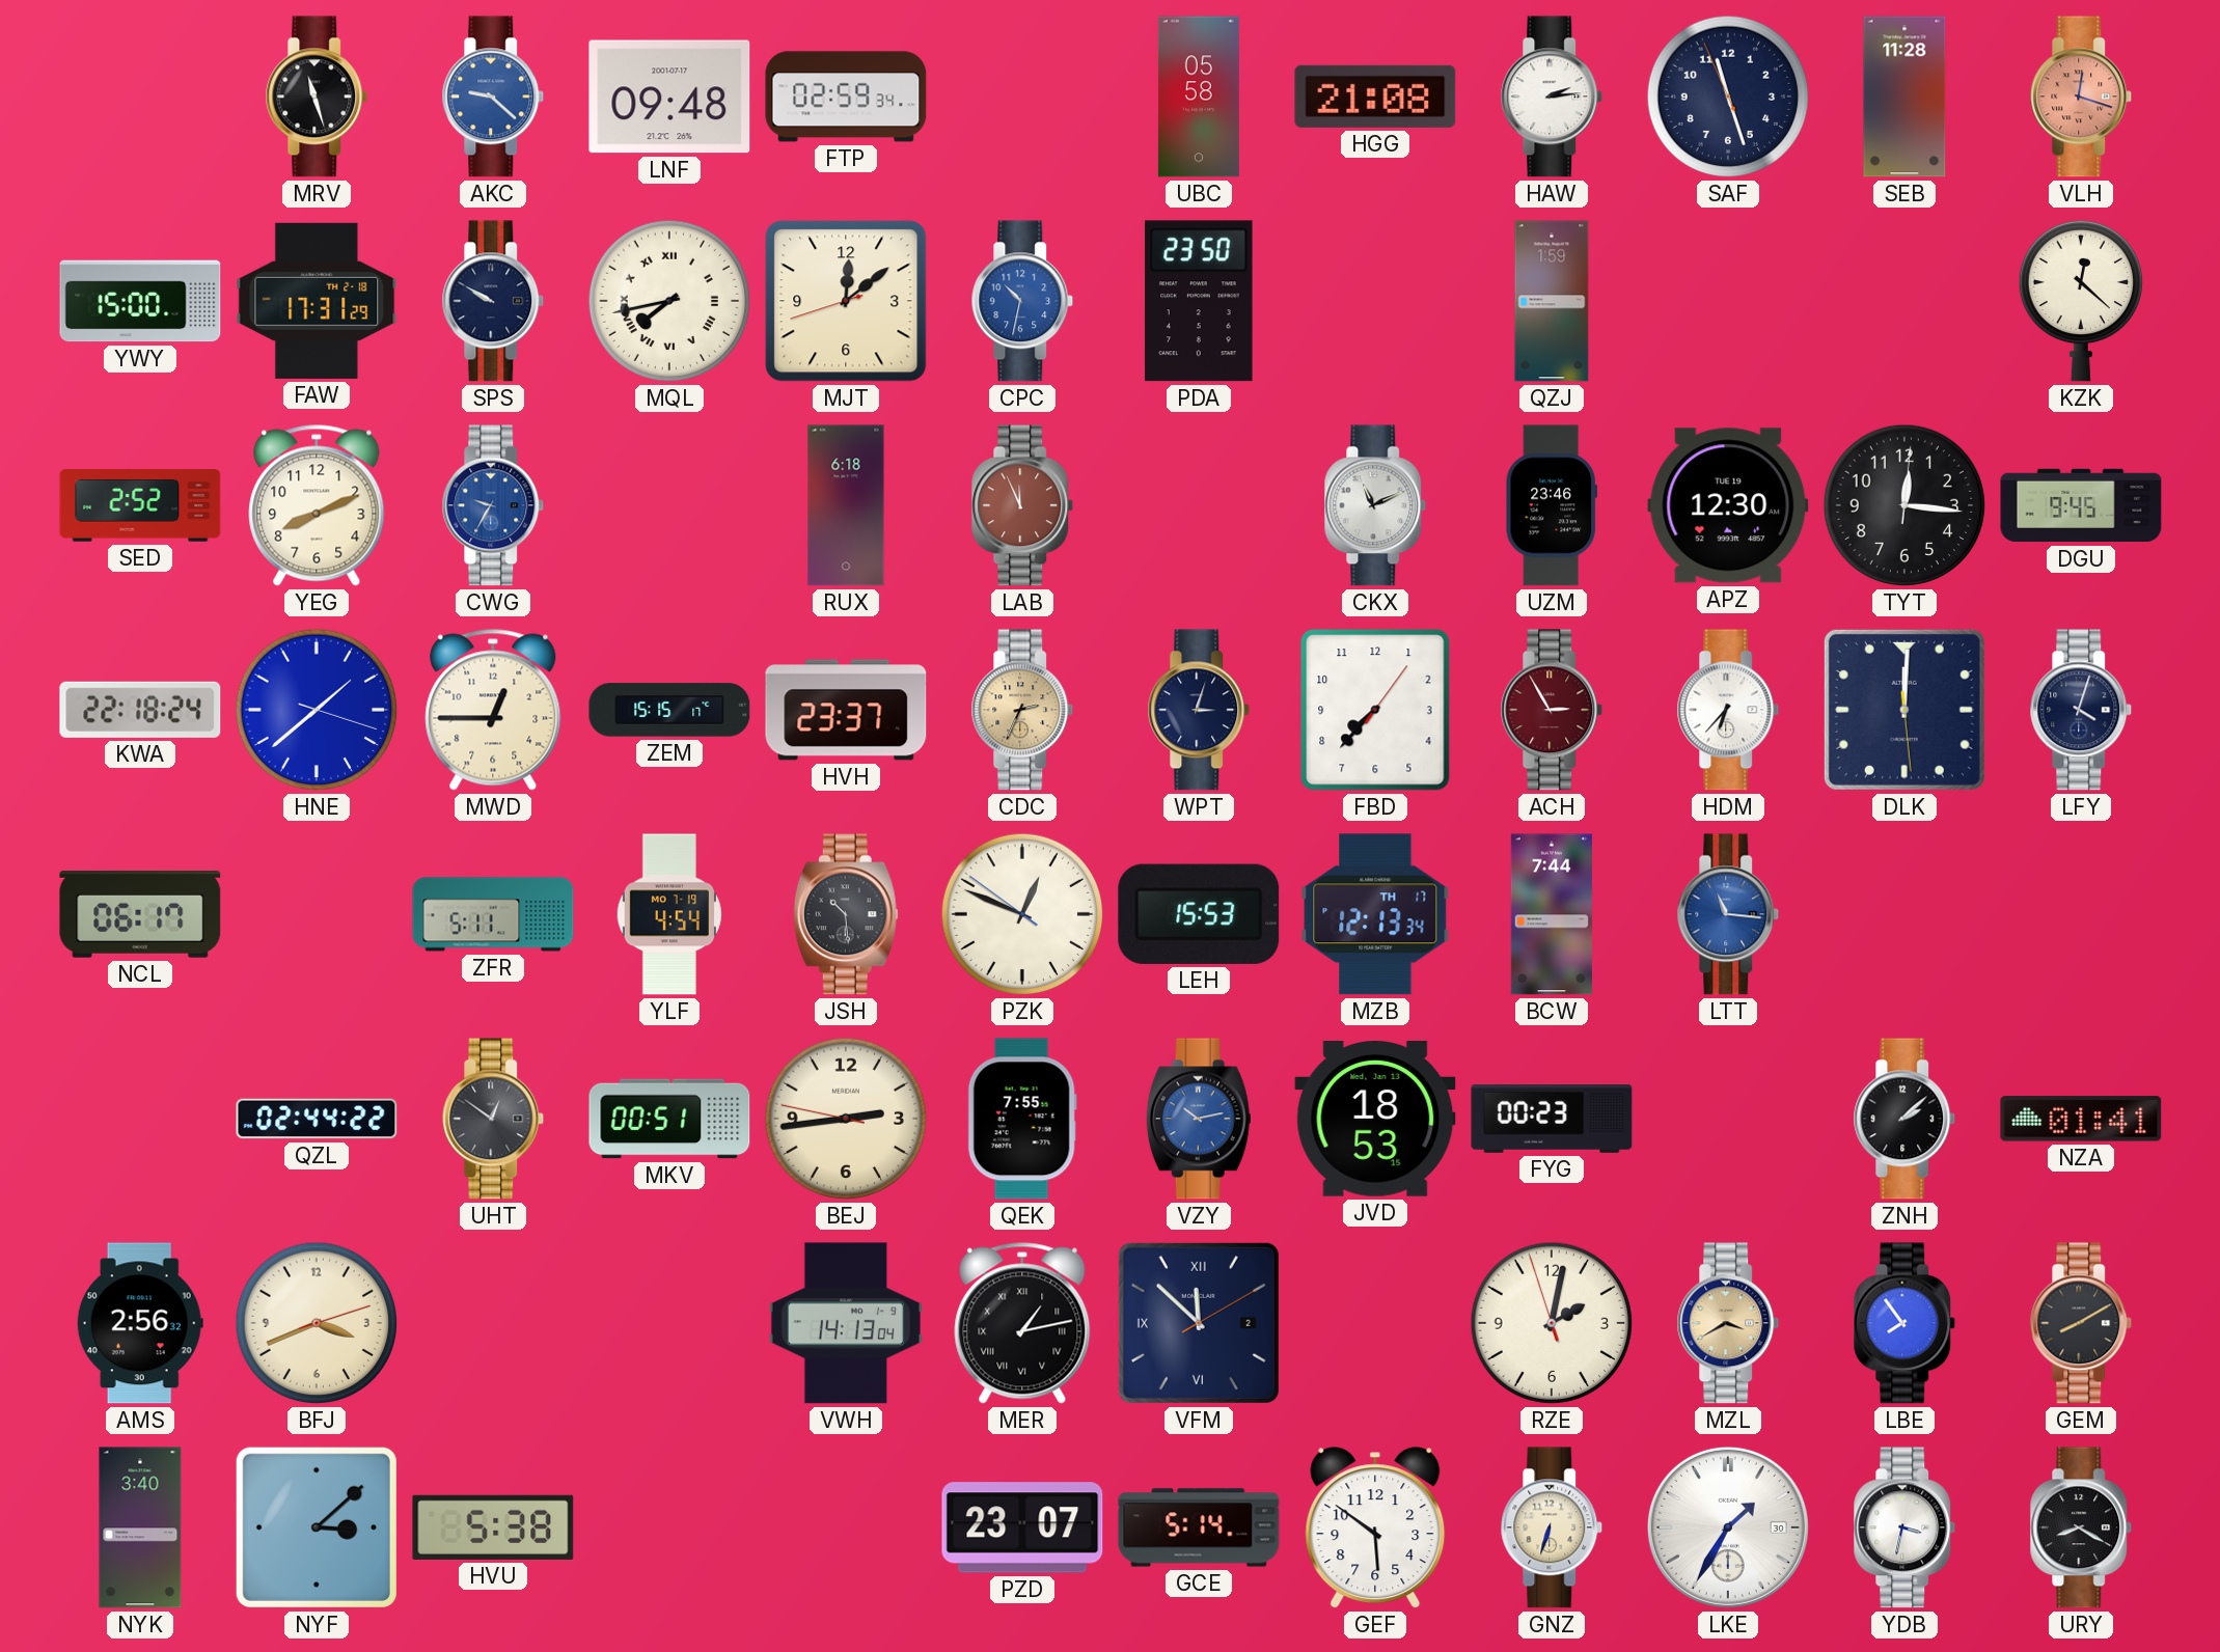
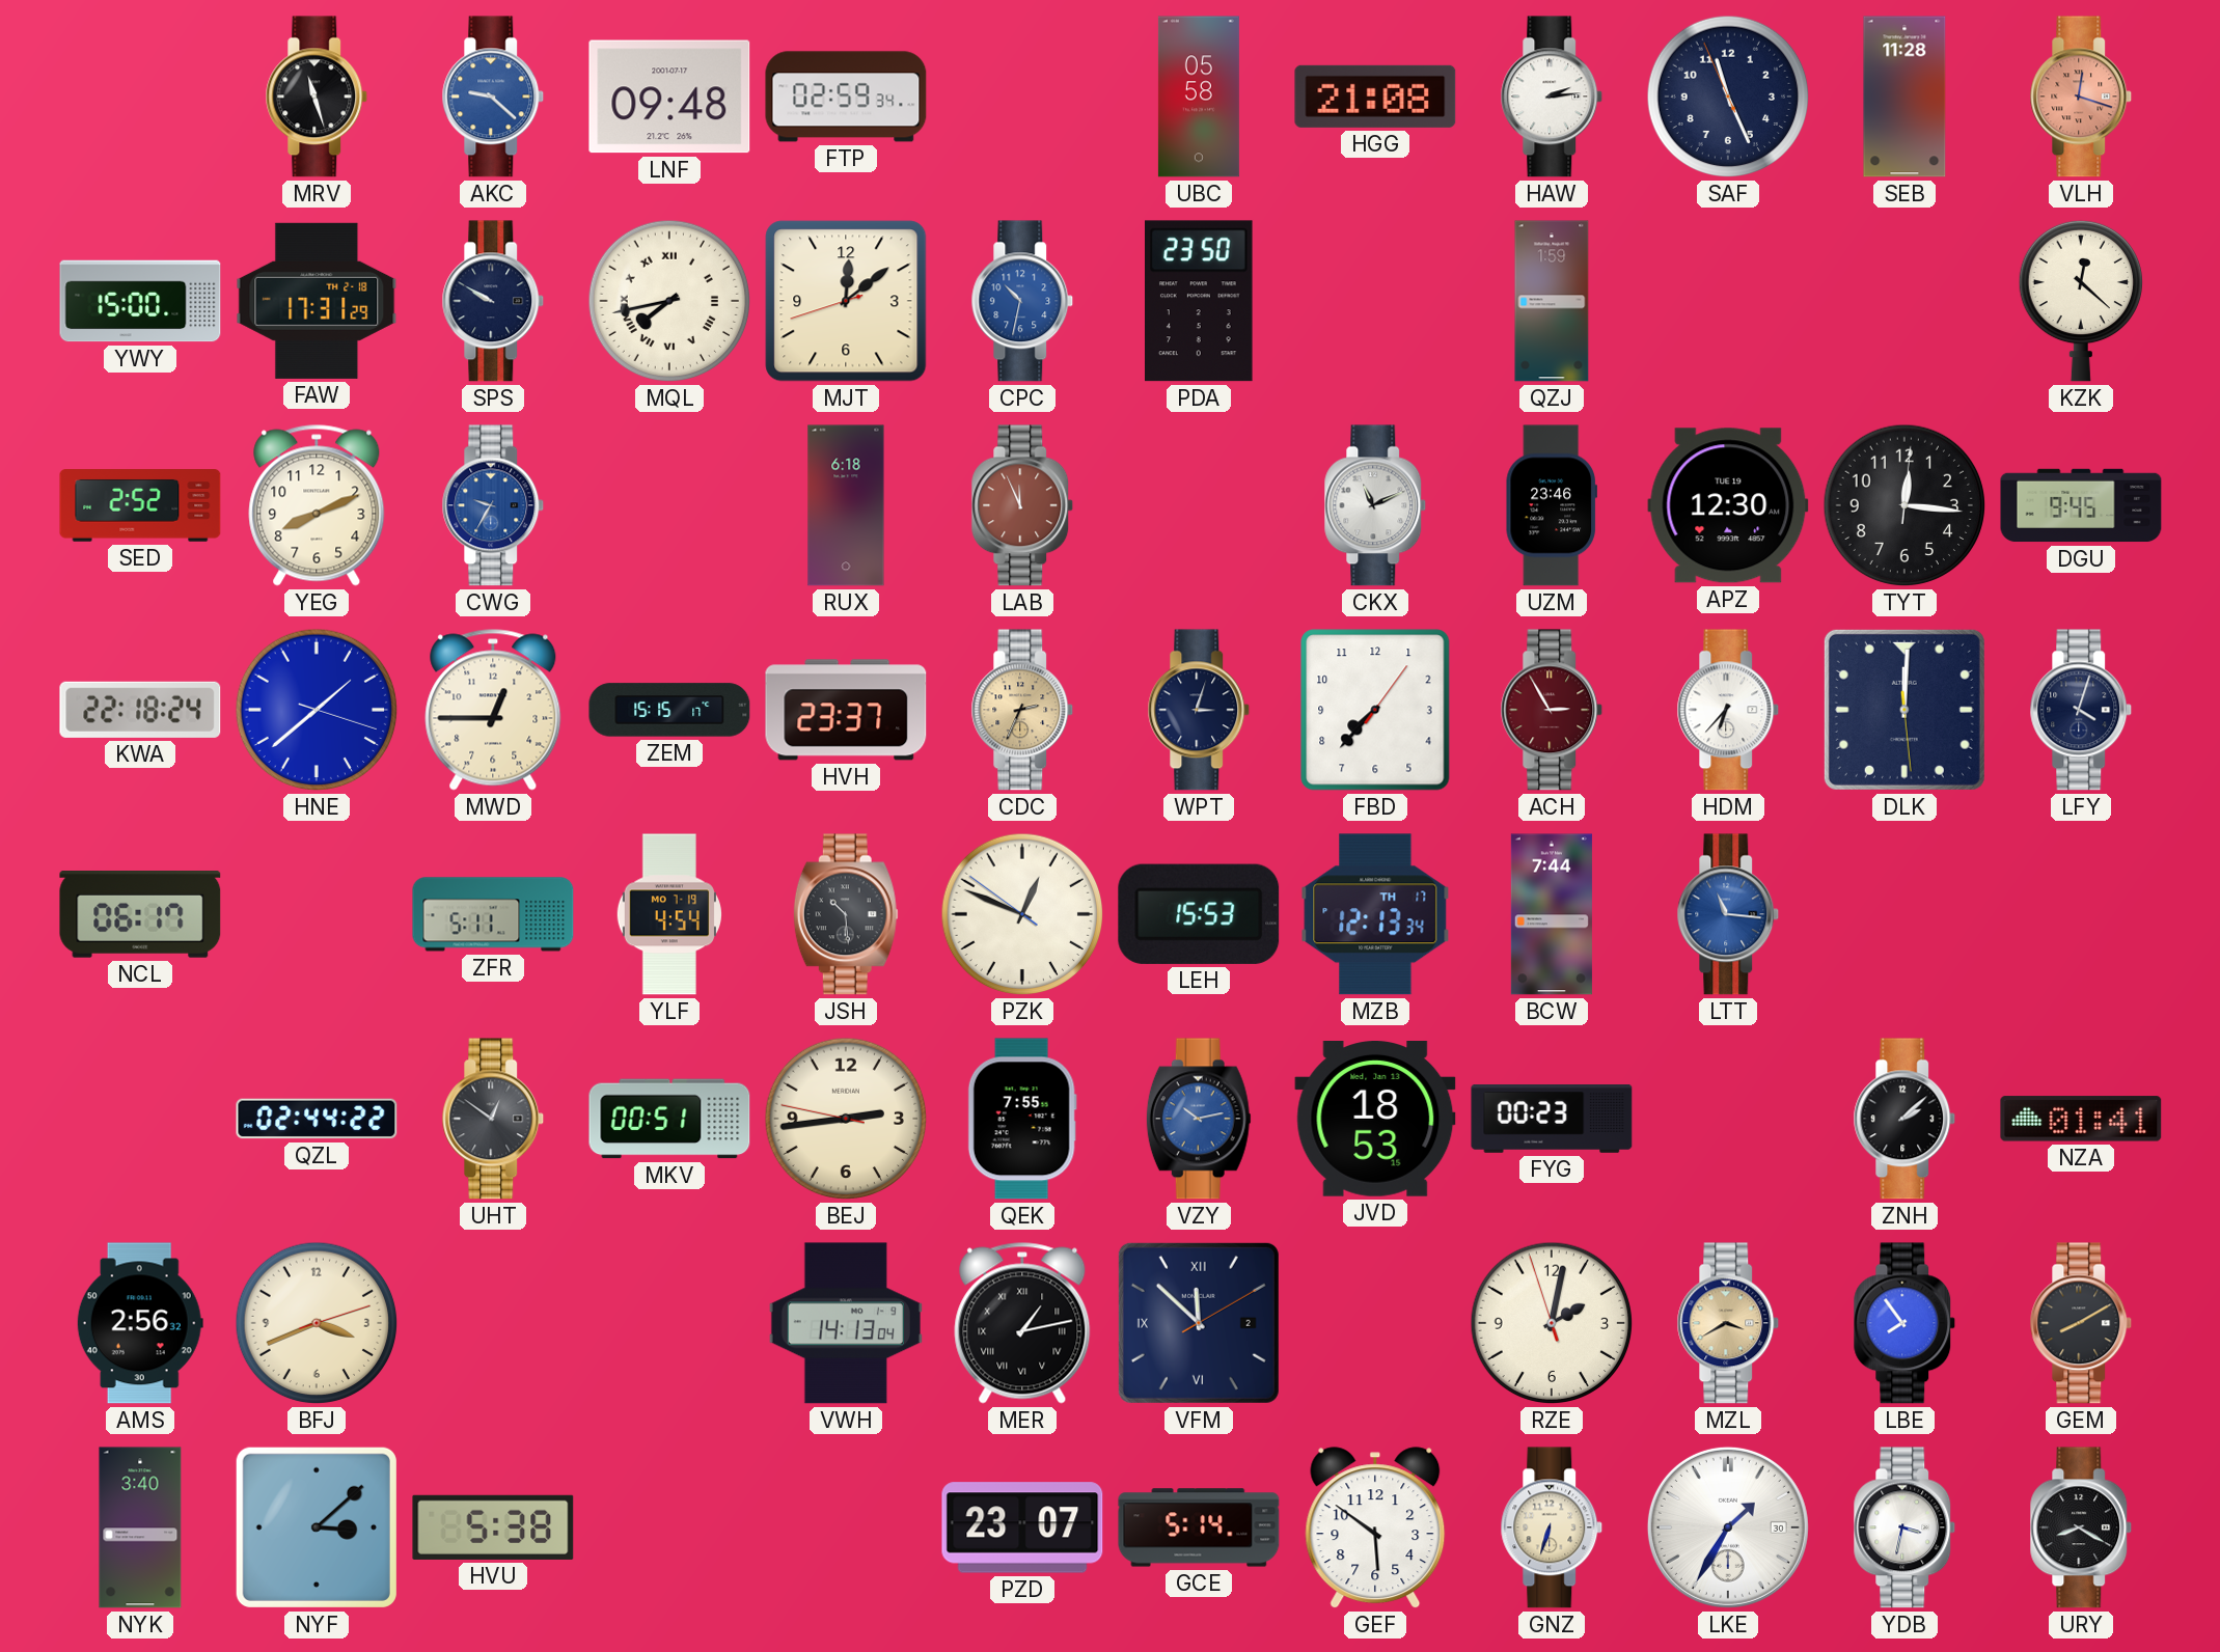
SAF: 11:26 -> 11:25 (1728, 97)
